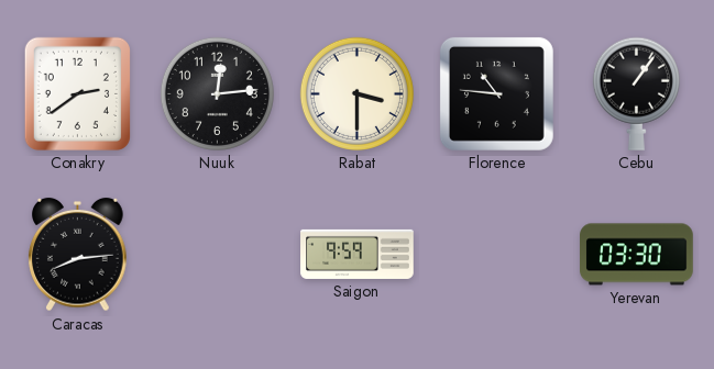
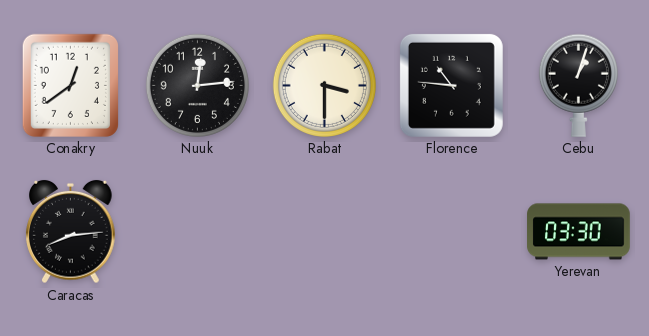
Conakry: 2:39 -> 12:39 (70, 85)
Cebu: 1:06 -> 1:03 (578, 85)
Saigon: 9:59 -> none (358, 254)
